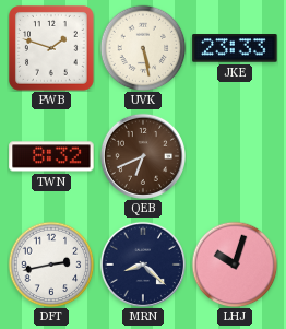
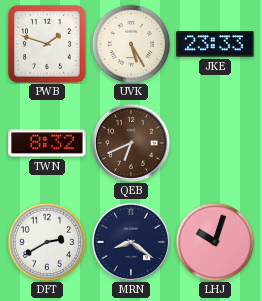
UVK: 5:28 -> 5:25 (131, 44)
DFT: 2:43 -> 2:40 (47, 242)
MRN: 8:22 -> 8:21 (131, 242)
